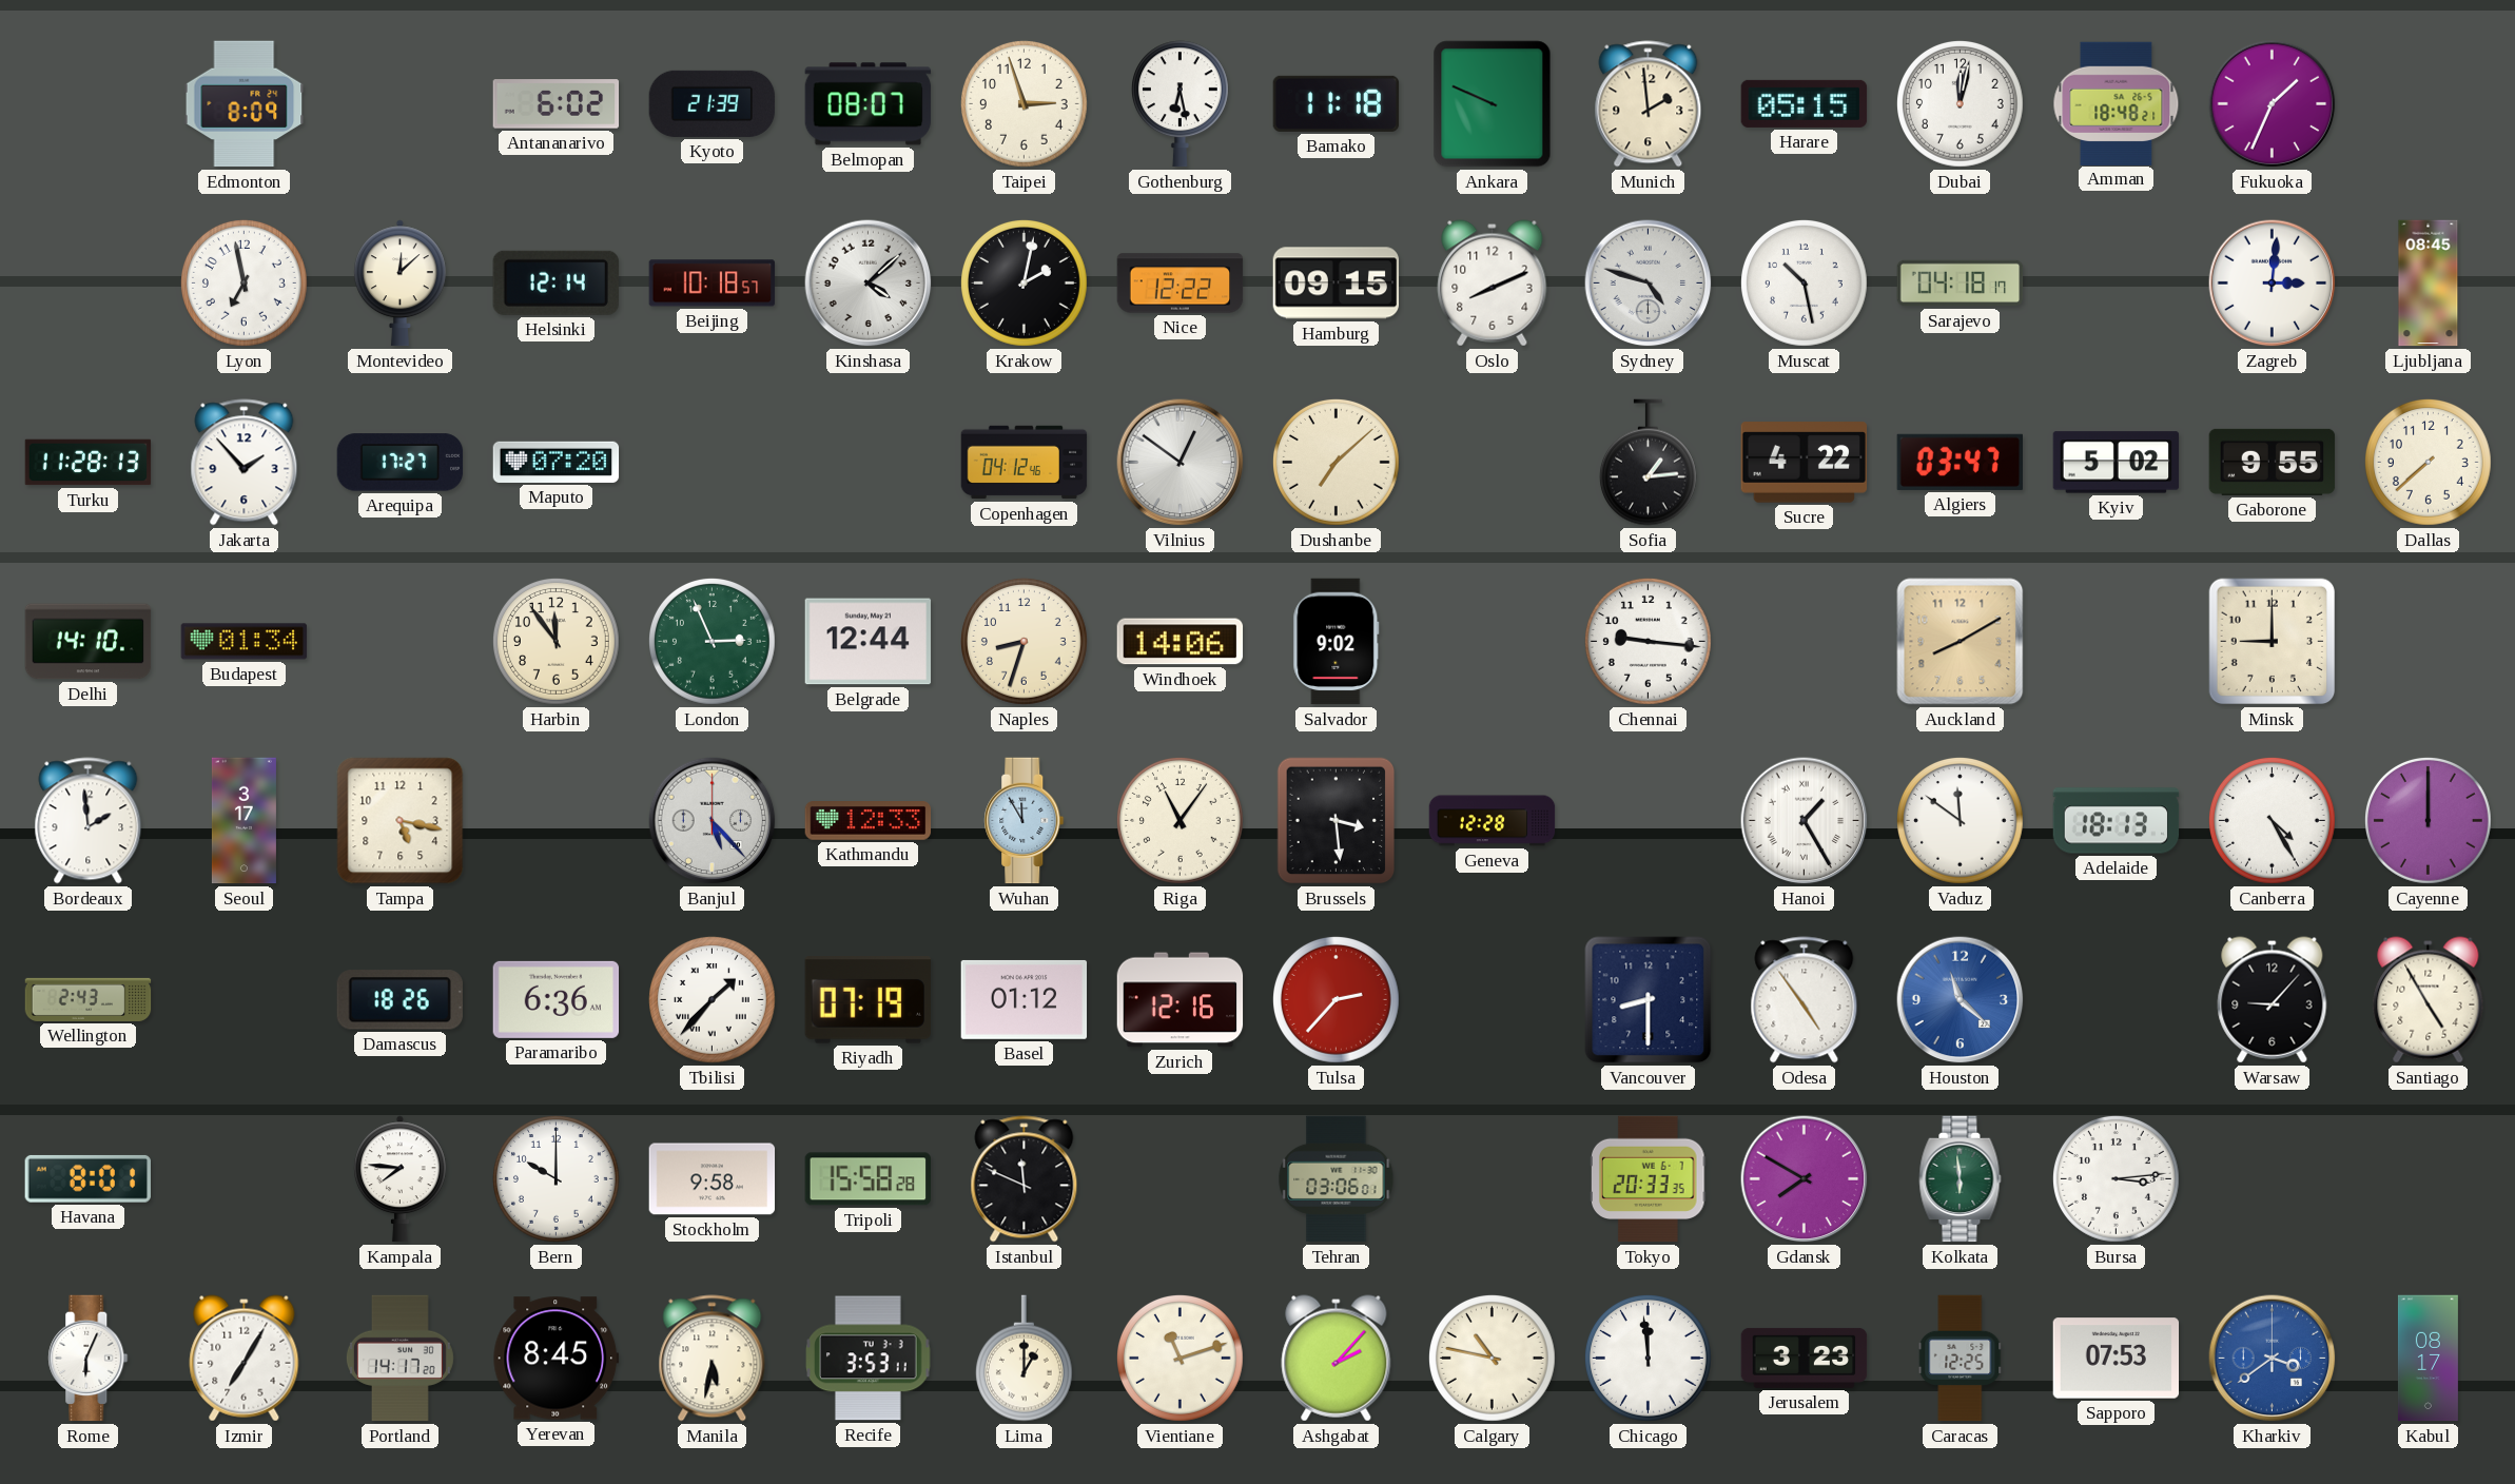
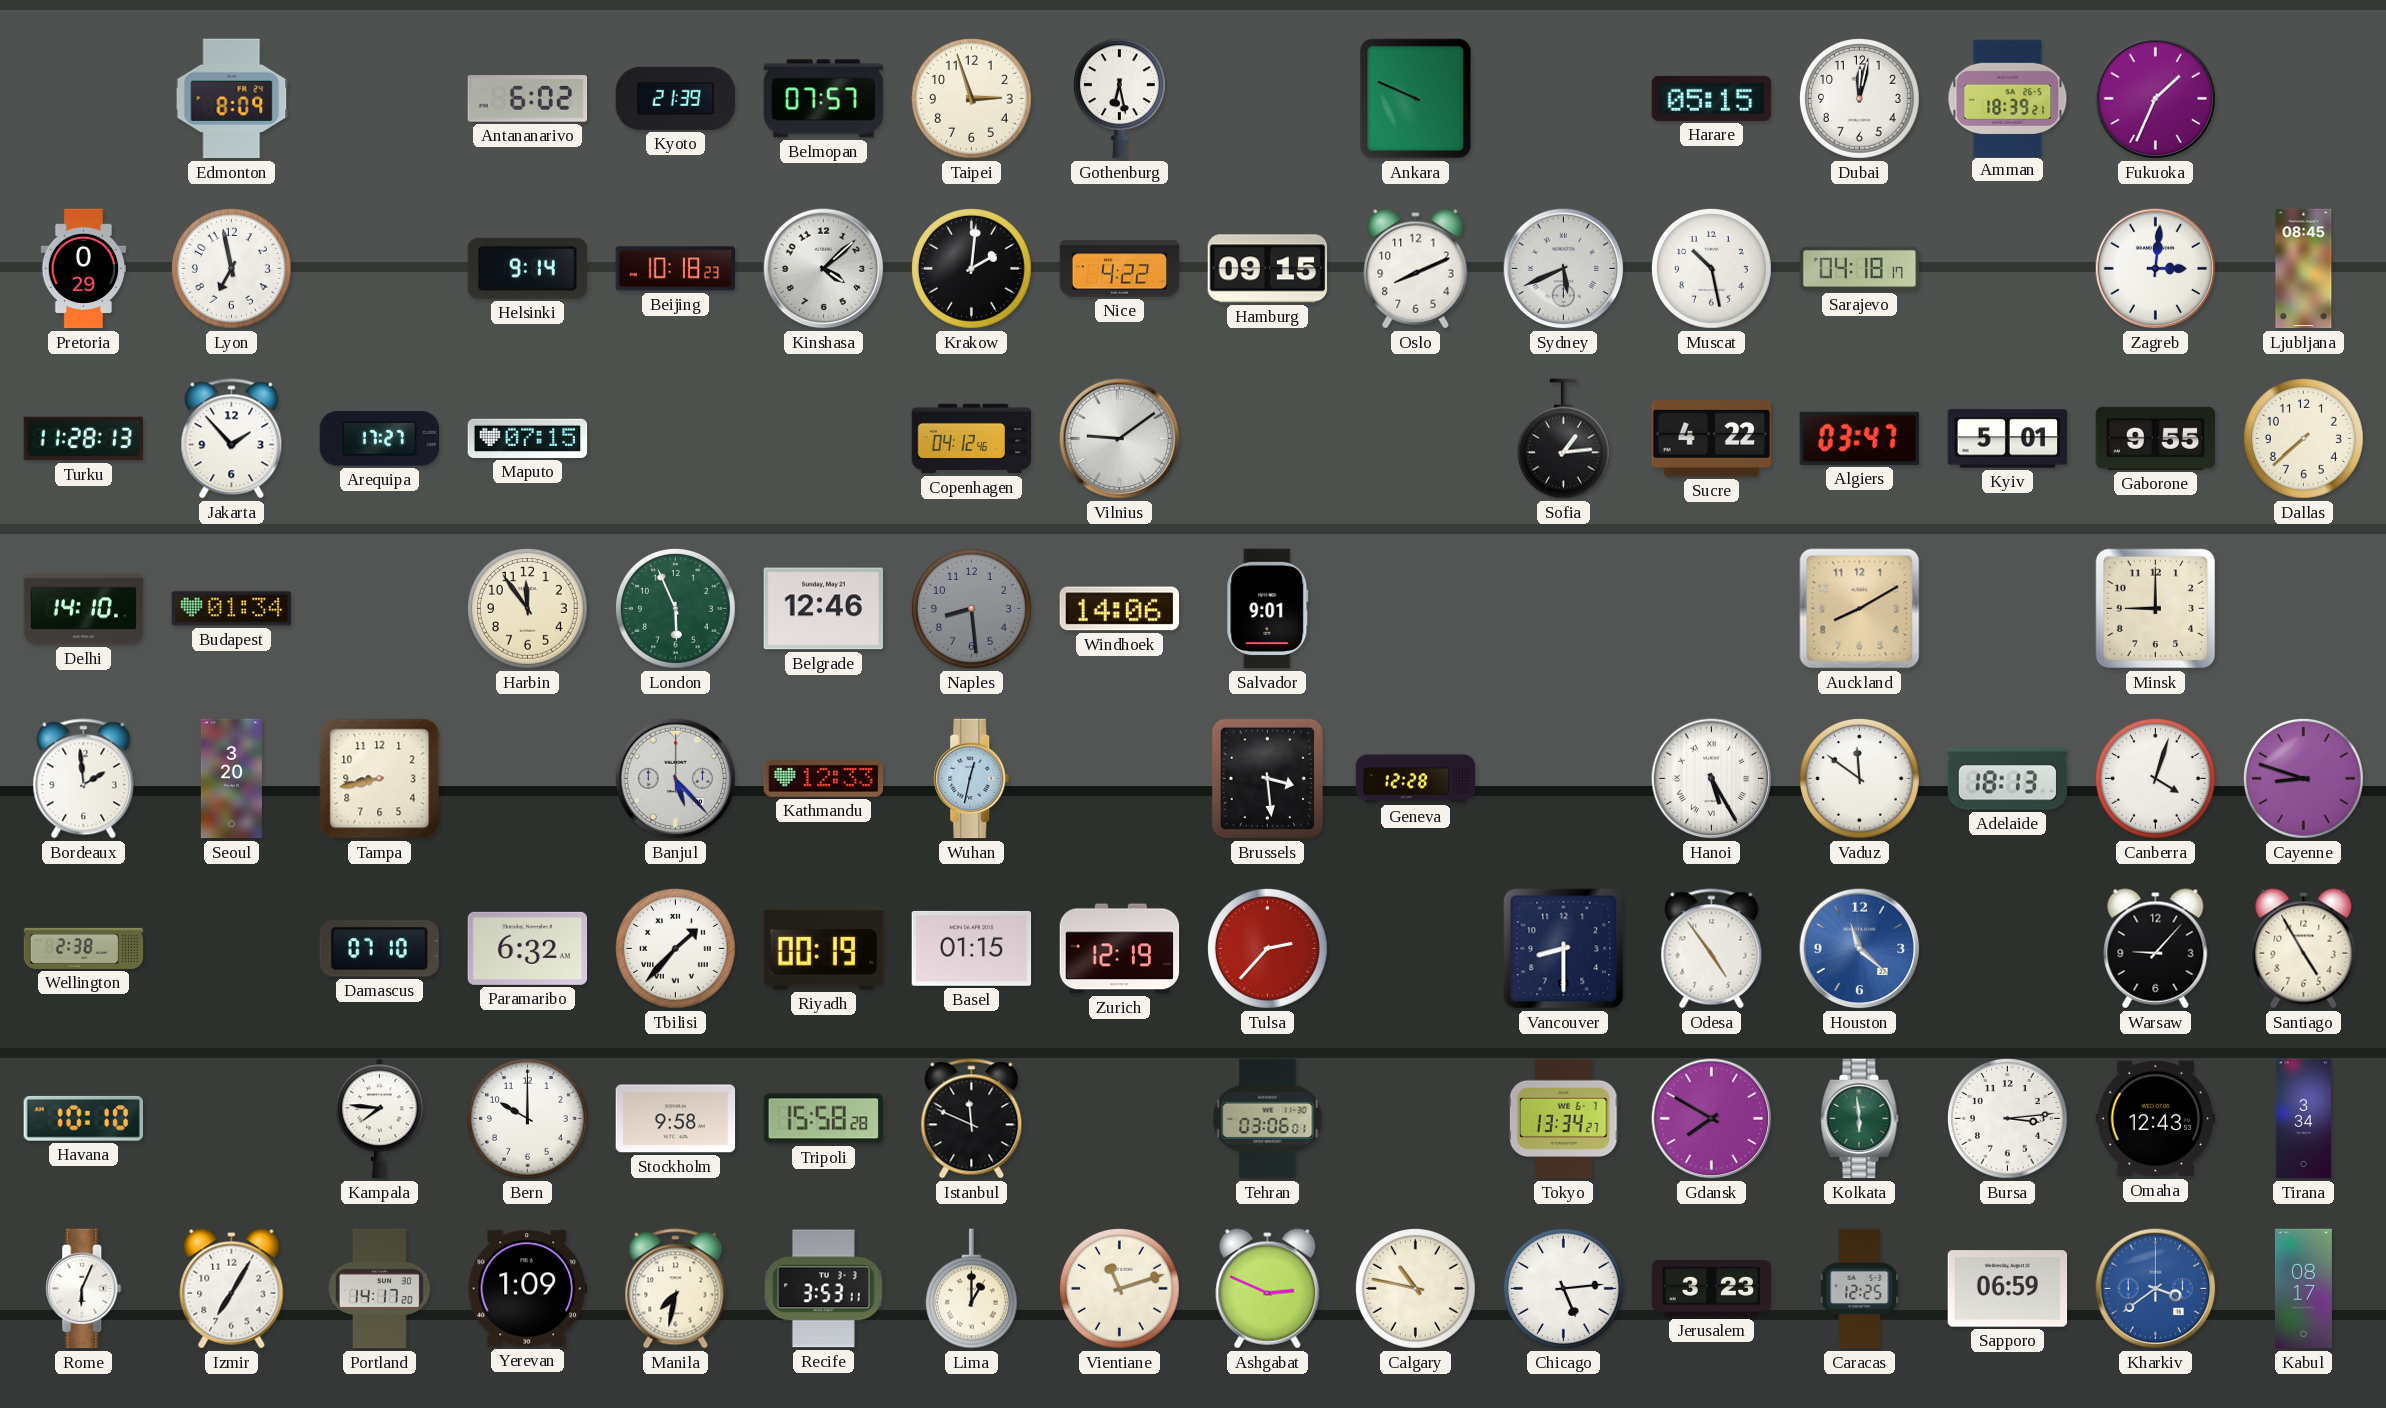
Belmopan: 08:07 -> 07:57 (824, 99)
Bamako: 11:18 -> none (1337, 103)
Munich: 1:59 -> none (1649, 104)
Amman: 18:48 -> 18:39 (2008, 98)
Pretoria: none -> 0:29 (84, 269)
Montevideo: 12:08 -> none (399, 284)
Helsinki: 12:14 -> 9:14 (527, 268)
Beijing: 10:18:57 -> 10:18:23 (676, 269)
Krakow: 2:02 -> 2:01 (972, 269)
Nice: 12:22 -> 4:22 (1120, 269)
Sydney: 4:48 -> 5:41 (1564, 269)
Maputo: 07:20 -> 07:15 (528, 438)
Vilnius: 12:51 -> 9:09 (1120, 439)
Dushanbe: 7:08 -> none (1337, 463)
Kyiv: 5:02 -> 5:01 (2008, 439)
London: 2:56 -> 5:56 (676, 609)
Belgrade: 12:44 -> 12:46 (824, 609)
Naples: 8:33 -> 8:29 (972, 609)
Naples dial: cream -> grey (972, 609)
Salvador: 9:02 -> 9:01 (1268, 609)
Chennai: 9:16 -> none (1649, 642)
Seoul: 3:17 -> 3:20 (231, 779)
Tampa: 5:17 -> 8:43 (380, 779)
Wuhan: 11:55 -> 12:32 (972, 779)
Riga: 11:06 -> none (1181, 821)
Hanoi: 1:25 -> 5:25 (1712, 779)
Canberra: 4:25 -> 4:03 (2156, 779)
Cayenne: 12:00 -> 8:48 (2304, 779)
Wellington: 2:43 -> 2:38 (84, 948)
Damascus: 18:26 -> 07:10 (379, 949)
Paramaribo: 6:36 -> 6:32 (528, 948)
Riyadh: 07:19 -> 00:19 (823, 949)
Basel: 01:12 -> 01:15 (972, 948)
Zurich: 12:16 -> 12:19 (1120, 949)
Havana: 8:01 -> 10:10 (83, 1118)
Tokyo: 20:33 -> 13:34 (1564, 1119)
Omaha: none -> 12:43 (2156, 1119)
Tirana: none -> 3:34 (2304, 1119)
Yerevan: 8:45 -> 1:09 (528, 1289)
Manila: 5:32 -> 7:32 (676, 1289)
Ashgabat: 2:07 -> 2:49 (1268, 1289)
Chicago: 11:59 -> 5:14 (1564, 1289)
Sapporo: 07:53 -> 06:59 (2008, 1289)
